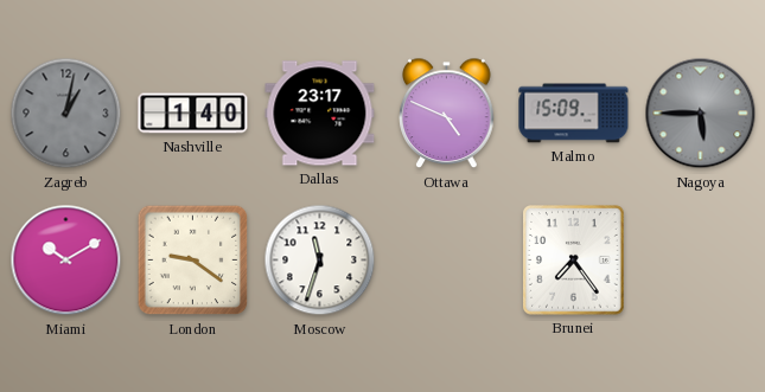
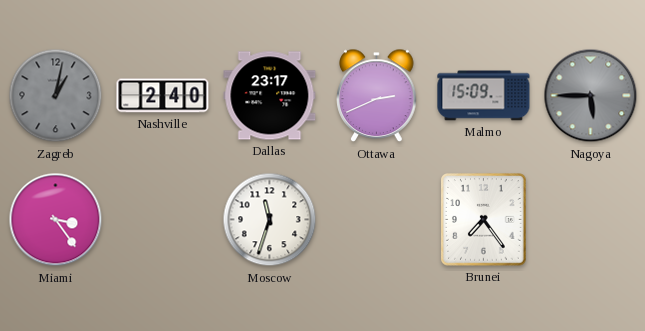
Nashville: 1:40 -> 2:40 (163, 96)
Ottawa: 4:49 -> 2:41 (377, 96)
Miami: 10:10 -> 3:24 (56, 220)
London: 9:21 -> none (193, 261)
